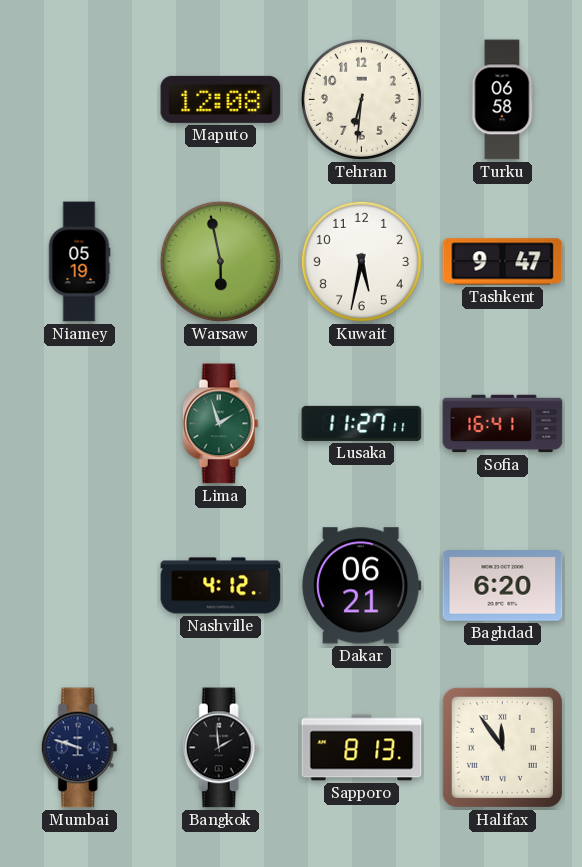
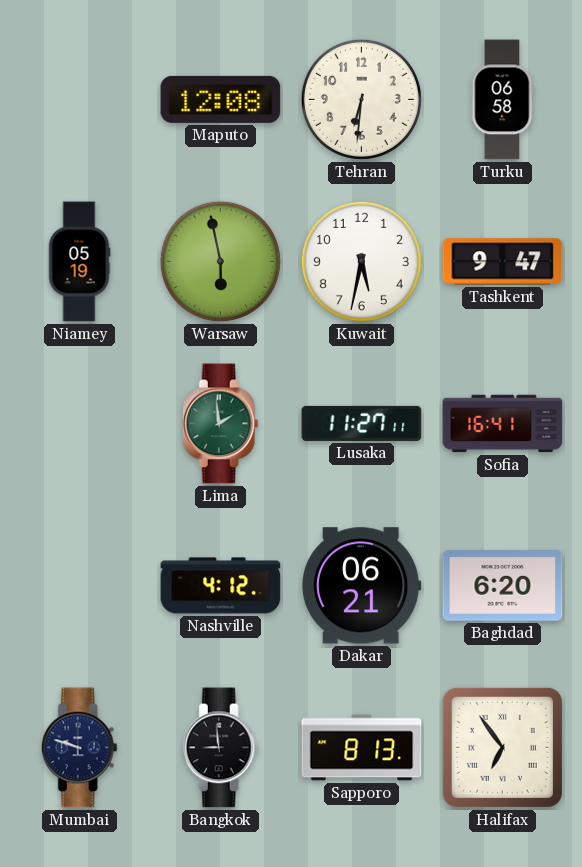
Lima: 1:57 -> 1:59 (220, 424)
Bangkok: 1:59 -> 8:59 (220, 748)
Halifax: 11:54 -> 6:54 (502, 747)
